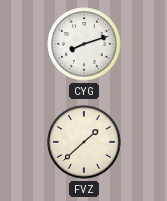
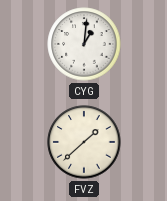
CYG: 8:12 -> 1:01 (84, 44)
